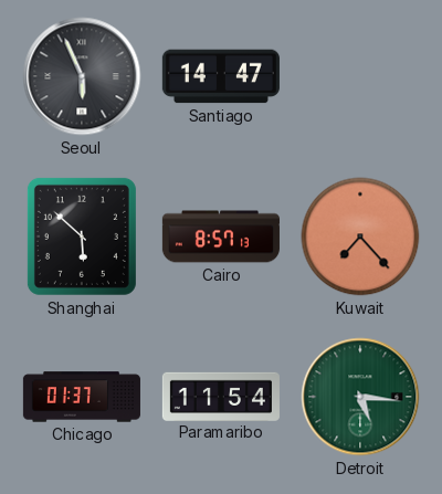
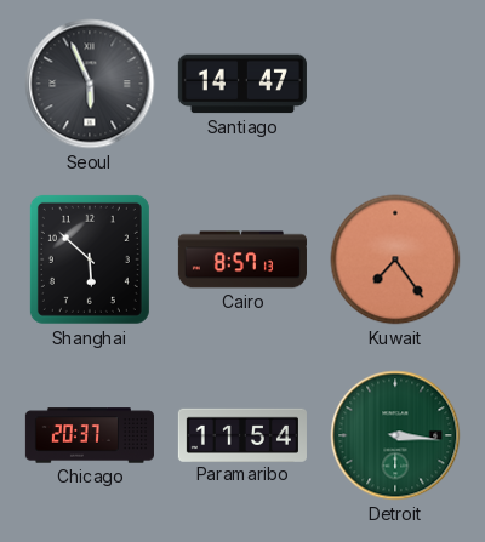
Kuwait: 7:23 -> 7:24 (395, 259)
Chicago: 01:37 -> 20:37 (90, 435)
Detroit: 5:16 -> 3:16 (395, 435)
